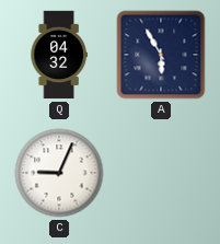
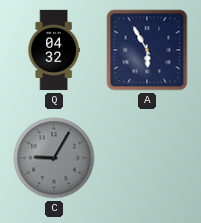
C: 9:04 -> 9:05 (54, 158)
C dial: white -> grey (54, 158)
